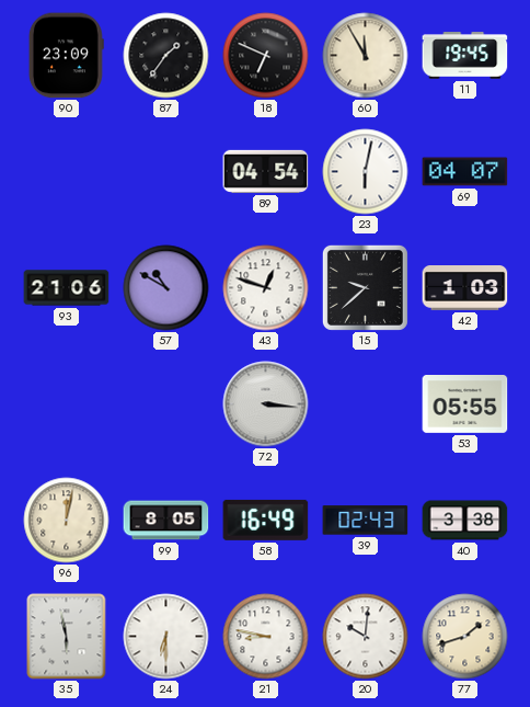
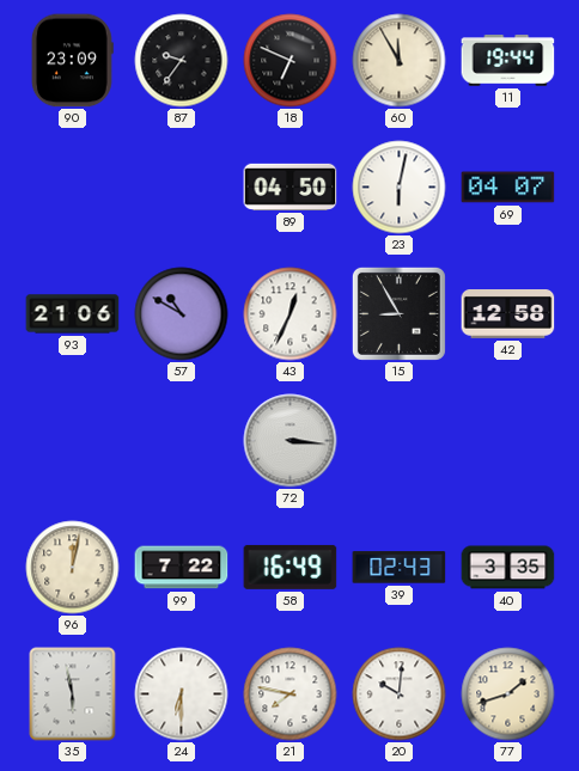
87: 1:36 -> 9:36 (182, 61)
11: 19:45 -> 19:44 (508, 61)
89: 04:54 -> 04:50 (291, 186)
43: 12:48 -> 12:34 (291, 314)
15: 9:38 -> 8:55 (398, 313)
42: 1:03 -> 12:58 (508, 314)
53: 05:55 -> none (465, 404)
99: 8:05 -> 7:22 (182, 568)
40: 3:38 -> 3:35 (508, 568)
21: 8:47 -> 7:47 (291, 694)
